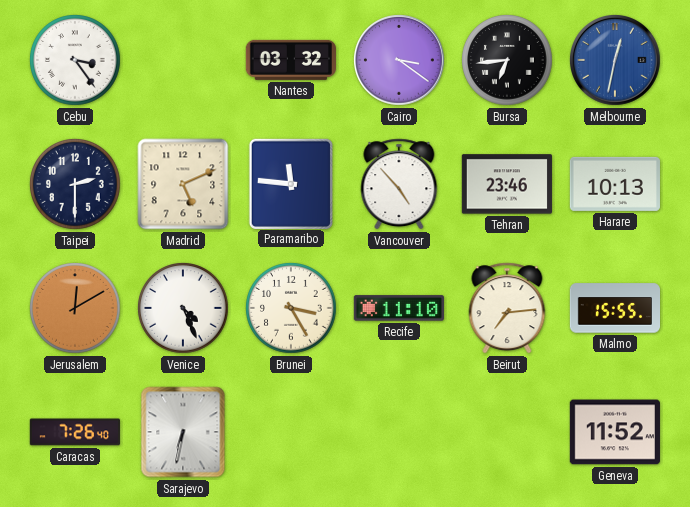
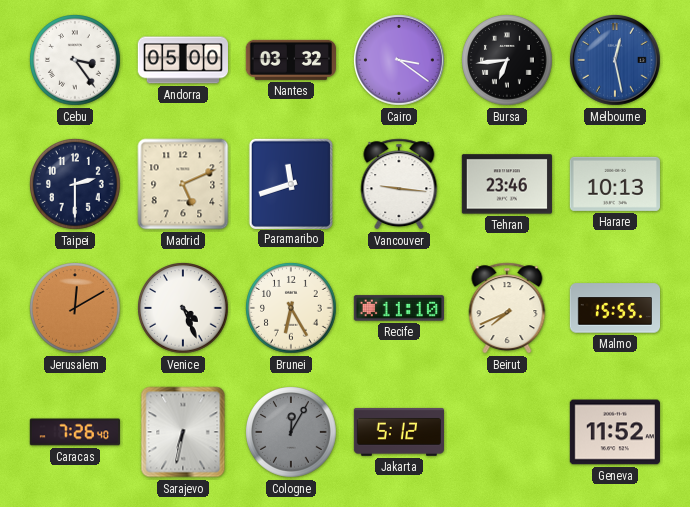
Andorra: none -> 05:00 (183, 60)
Melbourne: 12:32 -> 12:28 (616, 61)
Paramaribo: 11:46 -> 11:42 (291, 183)
Vancouver: 4:53 -> 9:16 (399, 184)
Brunei: 3:25 -> 6:25 (291, 308)
Beirut: 7:14 -> 7:41 (507, 308)
Cologne: none -> 12:05 (291, 432)
Jakarta: none -> 5:12 (398, 432)
